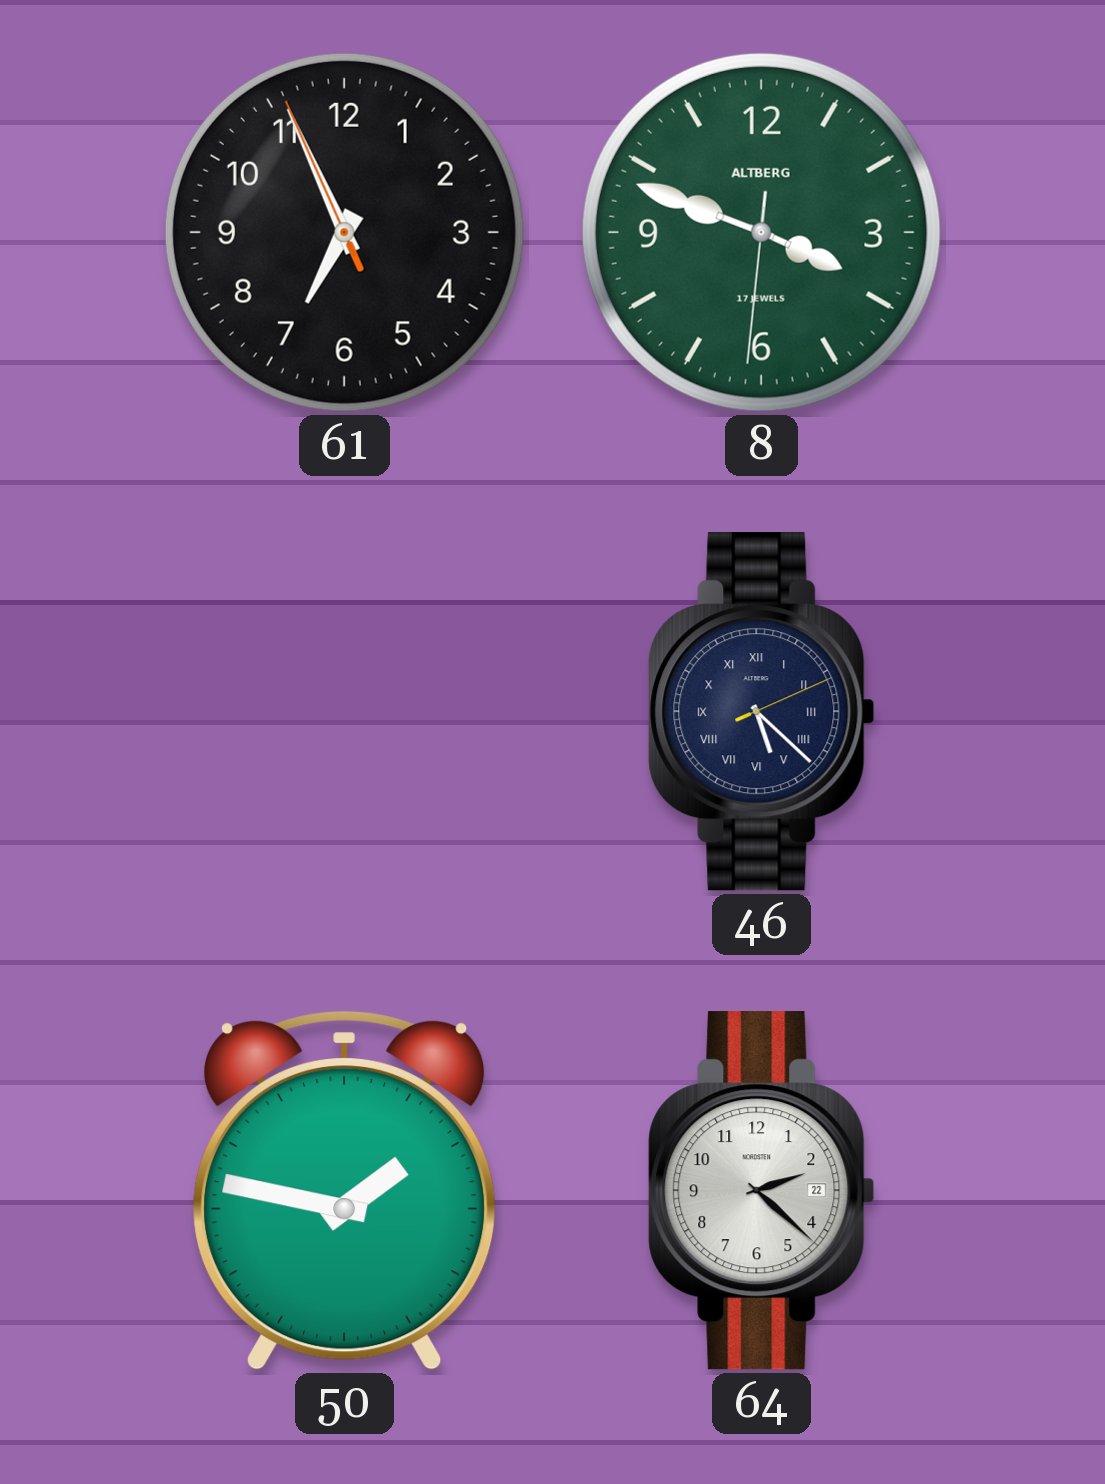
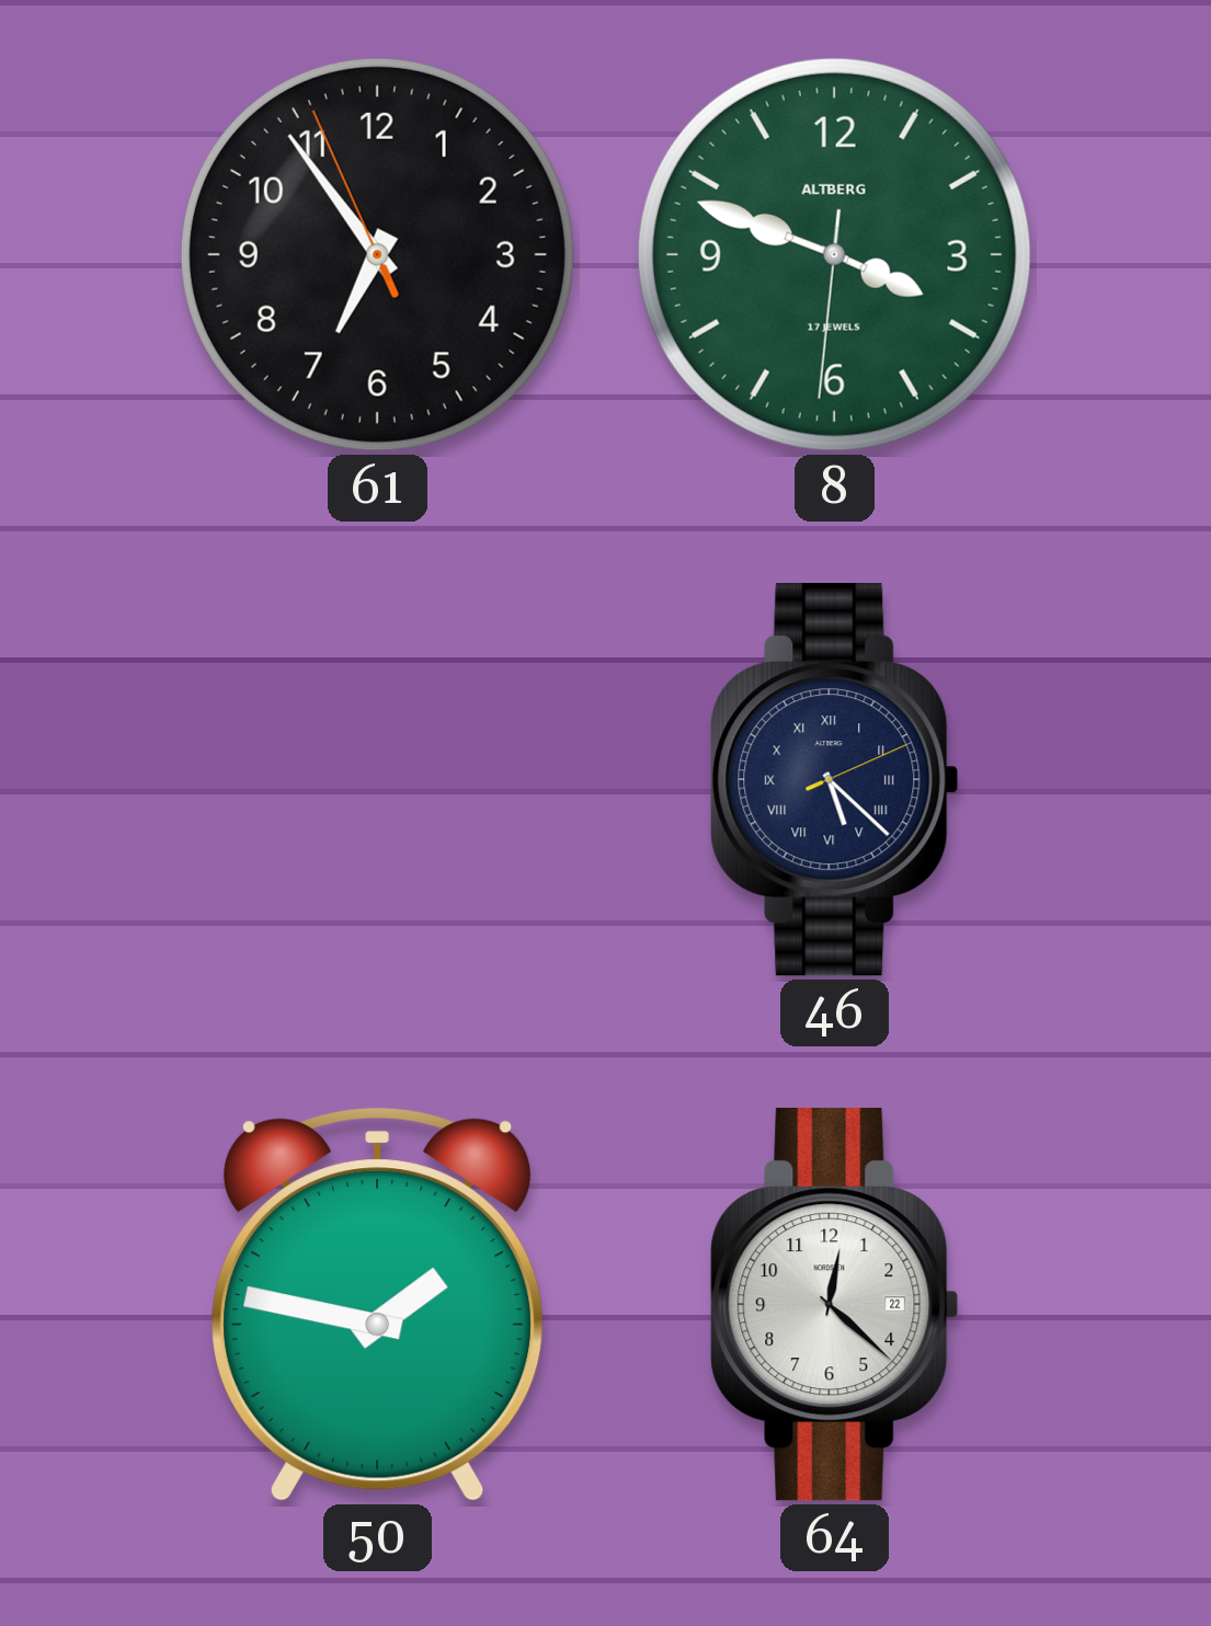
61: 6:55 -> 6:53 (377, 254)
64: 2:22 -> 12:22 (835, 1305)
